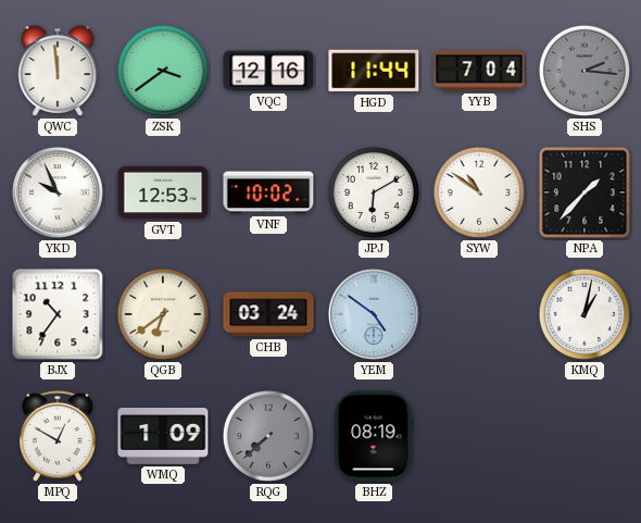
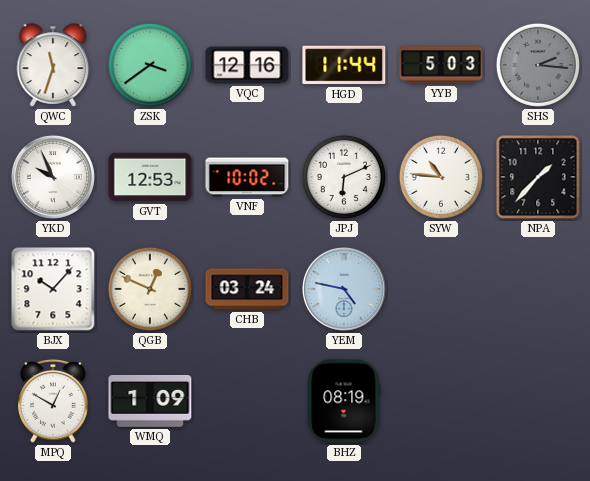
QWC: 11:59 -> 11:33 (53, 65)
YYB: 7:04 -> 5:03 (441, 65)
JPJ: 6:10 -> 6:11 (344, 177)
SYW: 10:51 -> 10:46 (441, 177)
BJX: 10:36 -> 10:07 (53, 289)
QGB: 6:39 -> 12:49 (150, 289)
YEM: 4:51 -> 4:47 (344, 289)
KMQ: 1:02 -> none (585, 314)
RQG: 7:38 -> none (268, 436)
